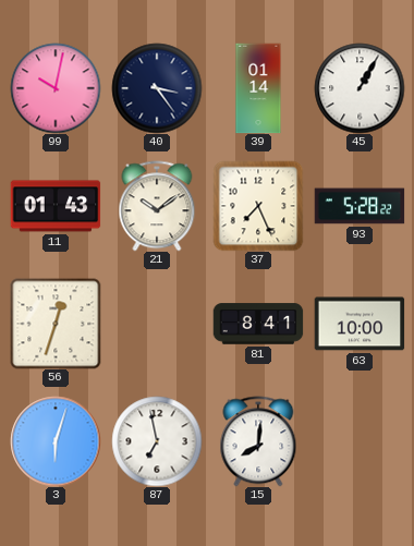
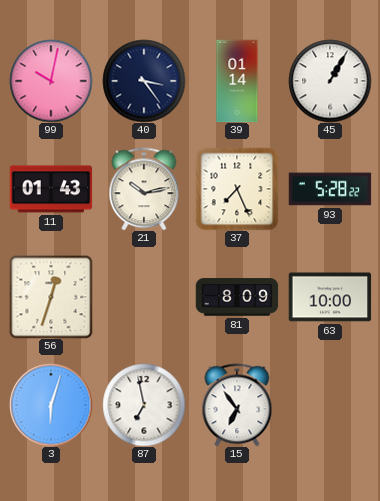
21: 10:09 -> 10:13 (144, 189)
81: 8:41 -> 8:09 (237, 297)
15: 8:01 -> 6:54 (237, 405)
